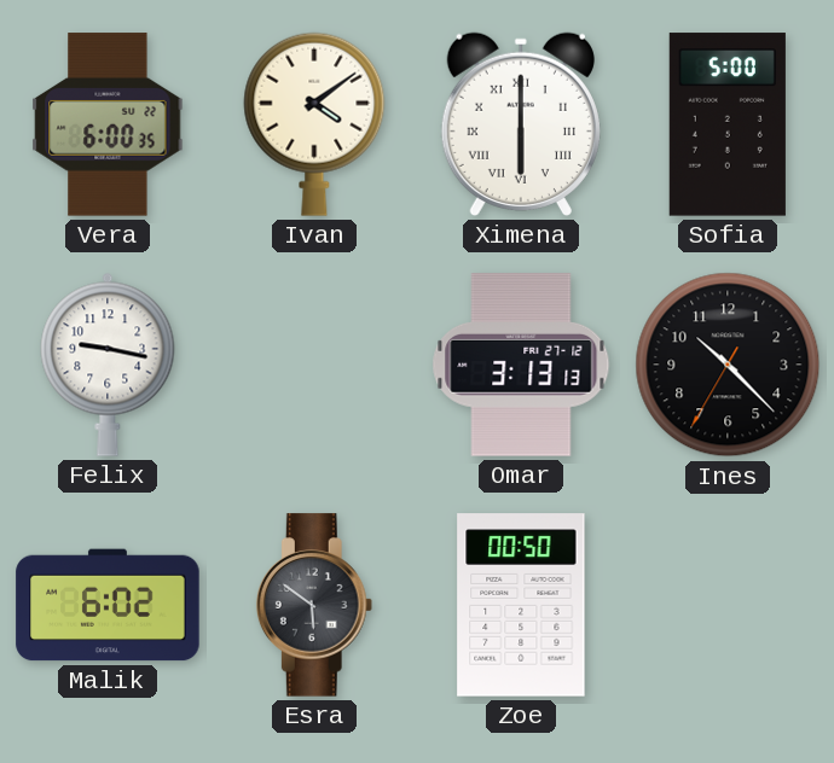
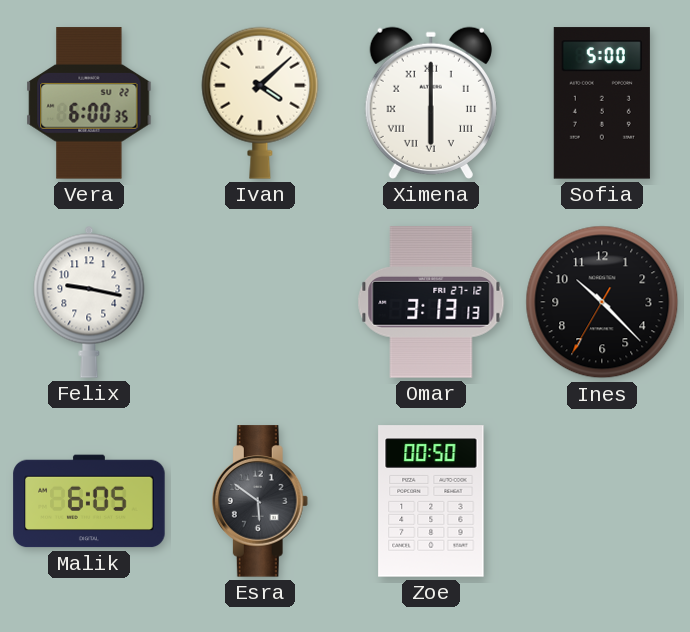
Ivan: 4:09 -> 4:08 (260, 103)
Malik: 6:02 -> 6:05 (89, 501)
